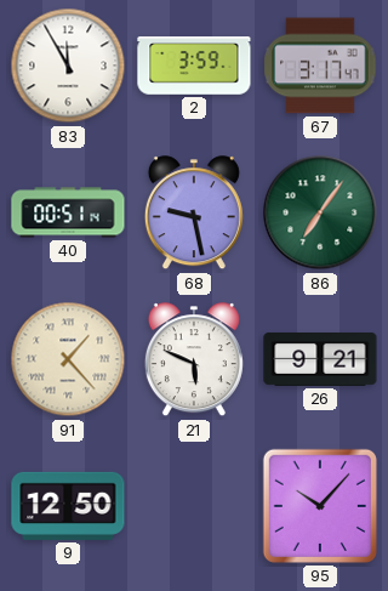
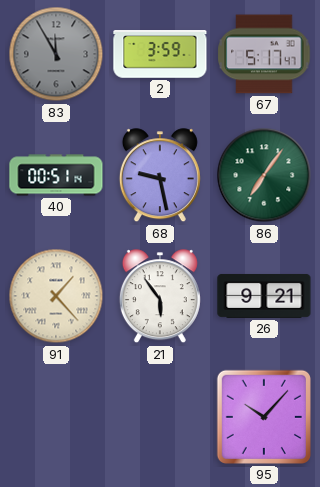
83 dial: white -> grey (56, 54)
67: 3:17 -> 5:17 (264, 54)
21: 5:49 -> 5:54 (160, 297)
9: 12:50 -> none (68, 506)
